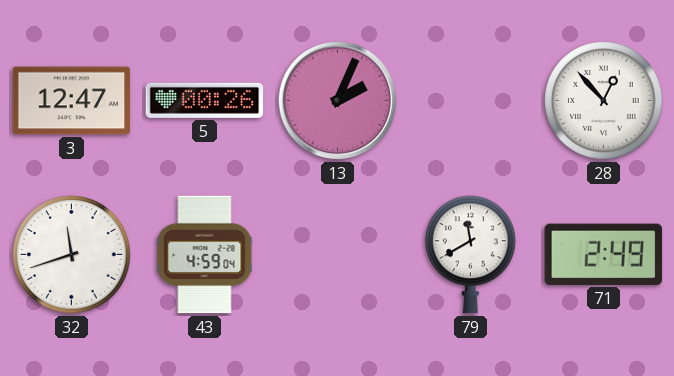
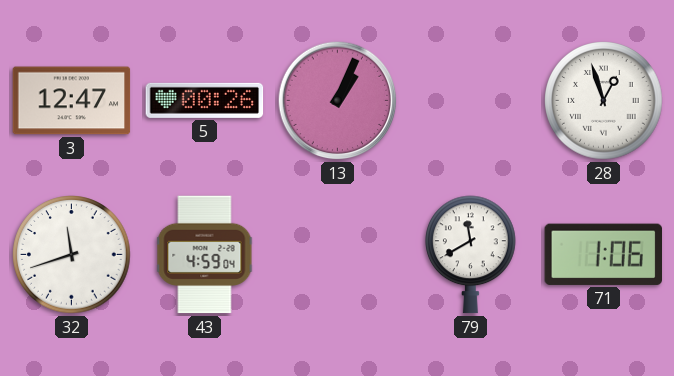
13: 2:04 -> 1:04 (338, 101)
28: 12:53 -> 12:57 (604, 101)
71: 2:49 -> 1:06 (603, 254)
